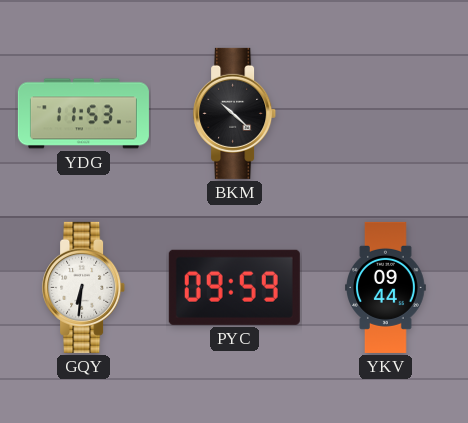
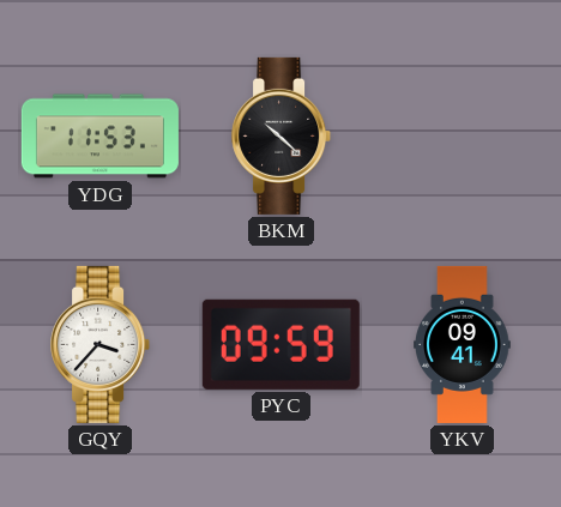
GQY: 6:31 -> 3:37 (101, 344)
YKV: 09:44 -> 09:41 (463, 344)
